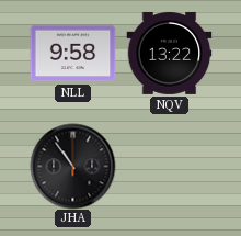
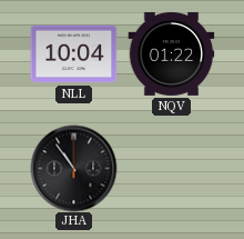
NLL: 9:58 -> 10:04 (73, 54)
NQV: 13:22 -> 01:22 (171, 53)
